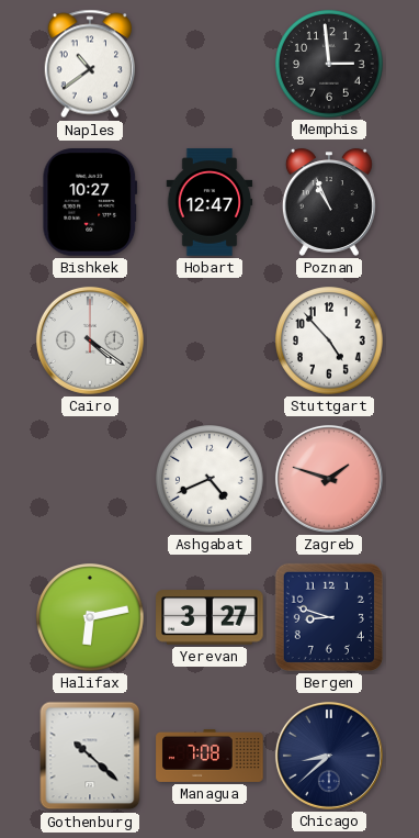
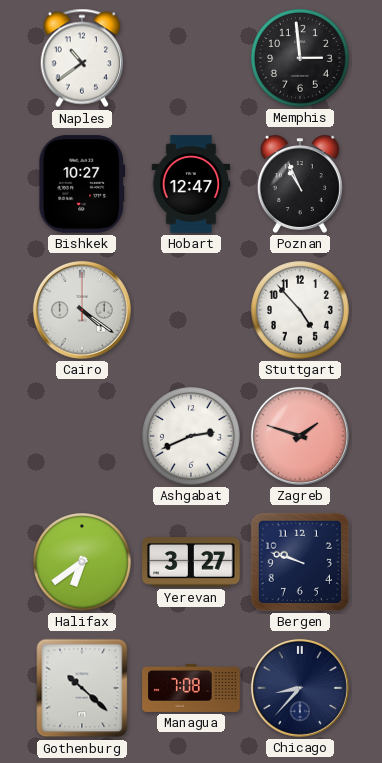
Ashgabat: 4:41 -> 2:41 (191, 436)
Halifax: 6:13 -> 6:39 (82, 562)
Bergen: 8:48 -> 9:48 (300, 562)
Chicago: 8:38 -> 8:37 (300, 688)
